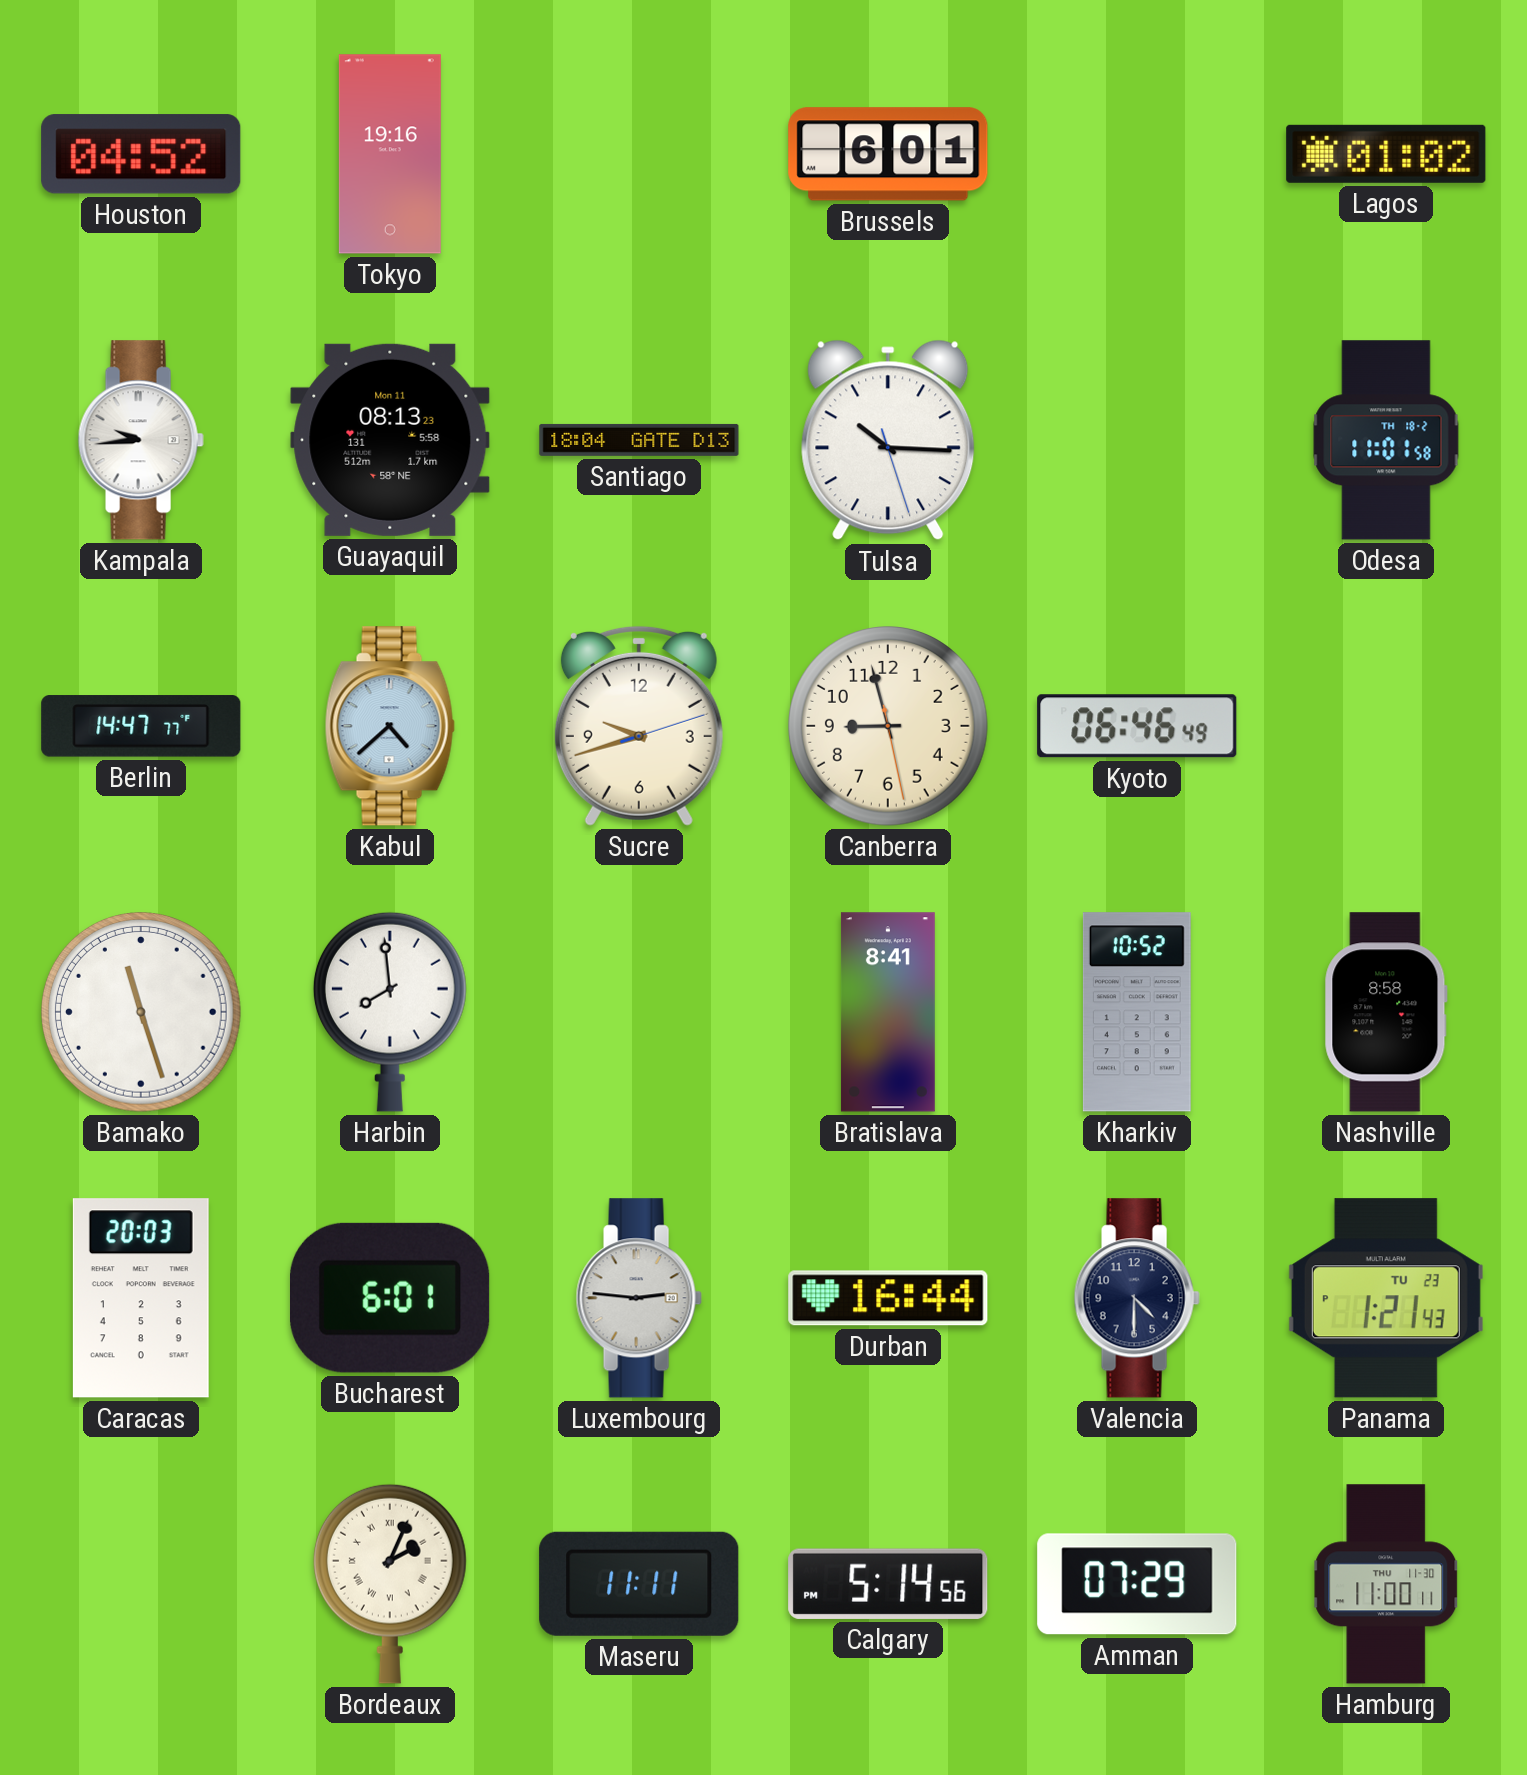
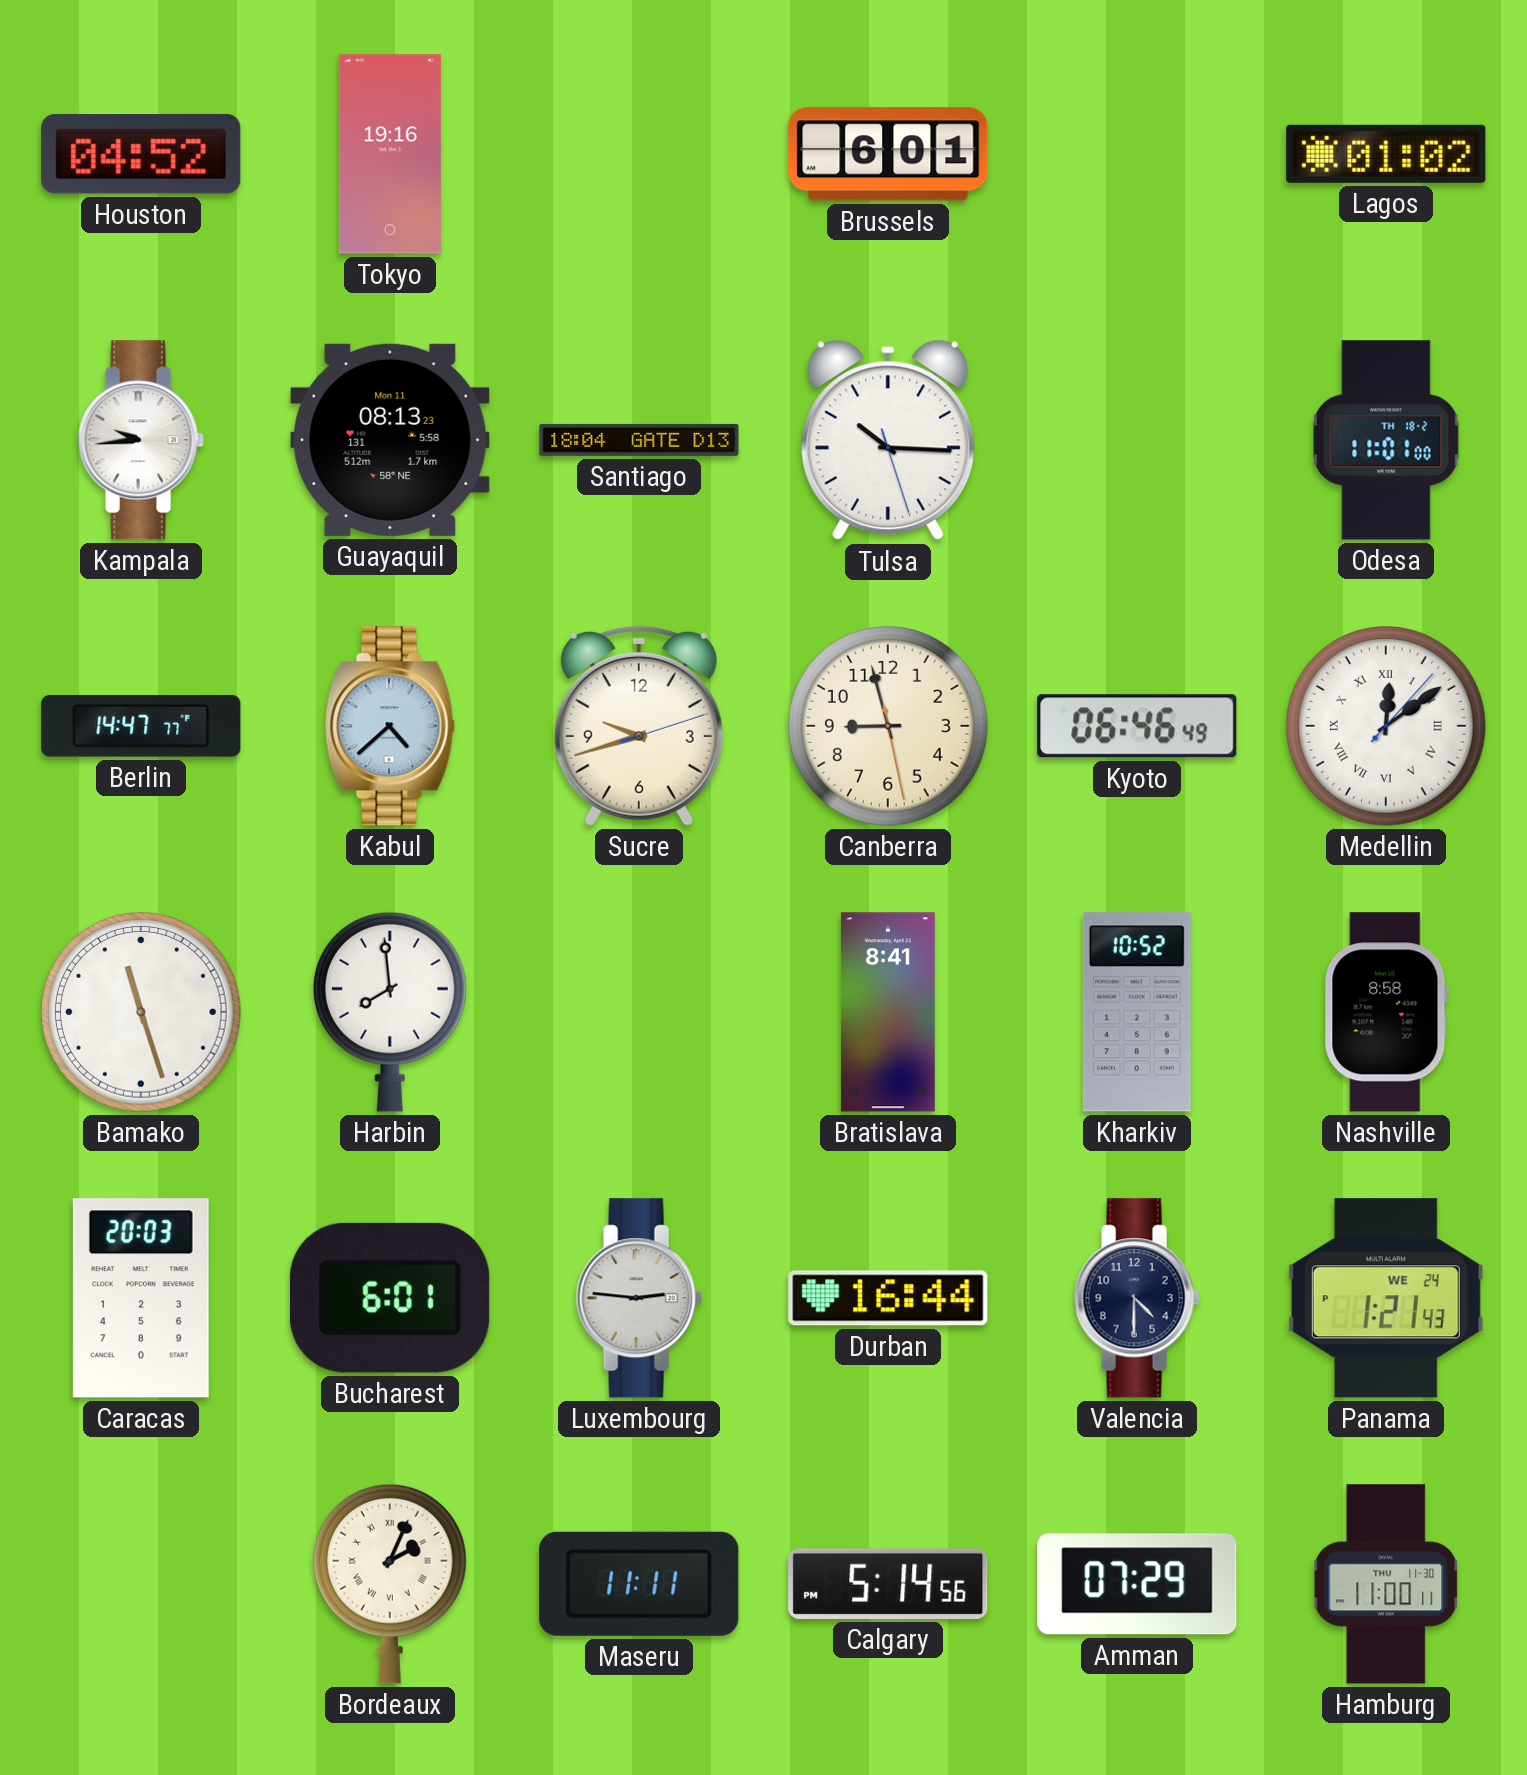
Odesa: 11:01:58 -> 11:01:00 (1386, 440)
Medellin: none -> 12:09 (1387, 727)
Panama date: TU 23 -> WE 24 (1386, 1298)
